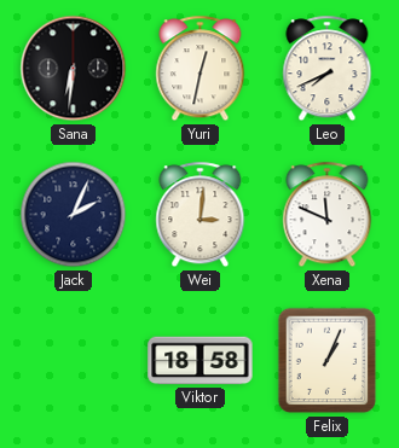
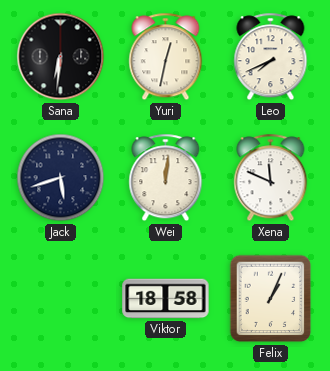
Jack: 2:04 -> 5:42 (61, 178)
Wei: 3:01 -> 12:01 (166, 178)
